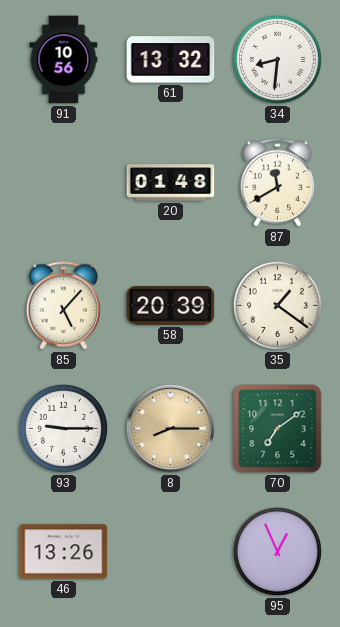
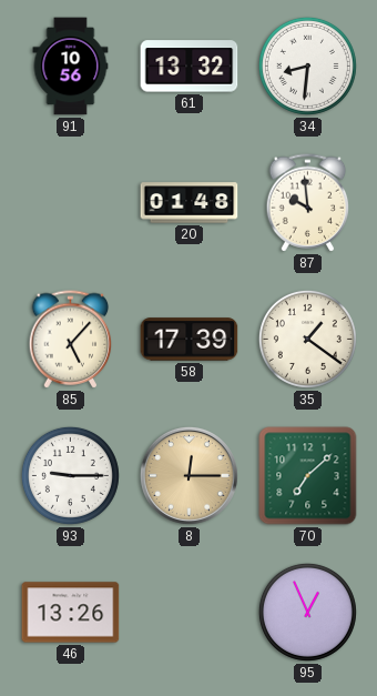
87: 11:40 -> 9:59 (308, 203)
58: 20:39 -> 17:39 (190, 340)
8: 8:15 -> 12:15 (188, 475)
70: 7:09 -> 7:08 (308, 476)
